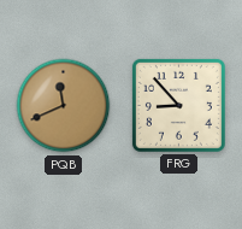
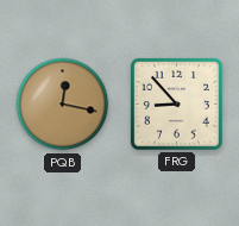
PQB: 11:41 -> 12:17 (63, 105)
